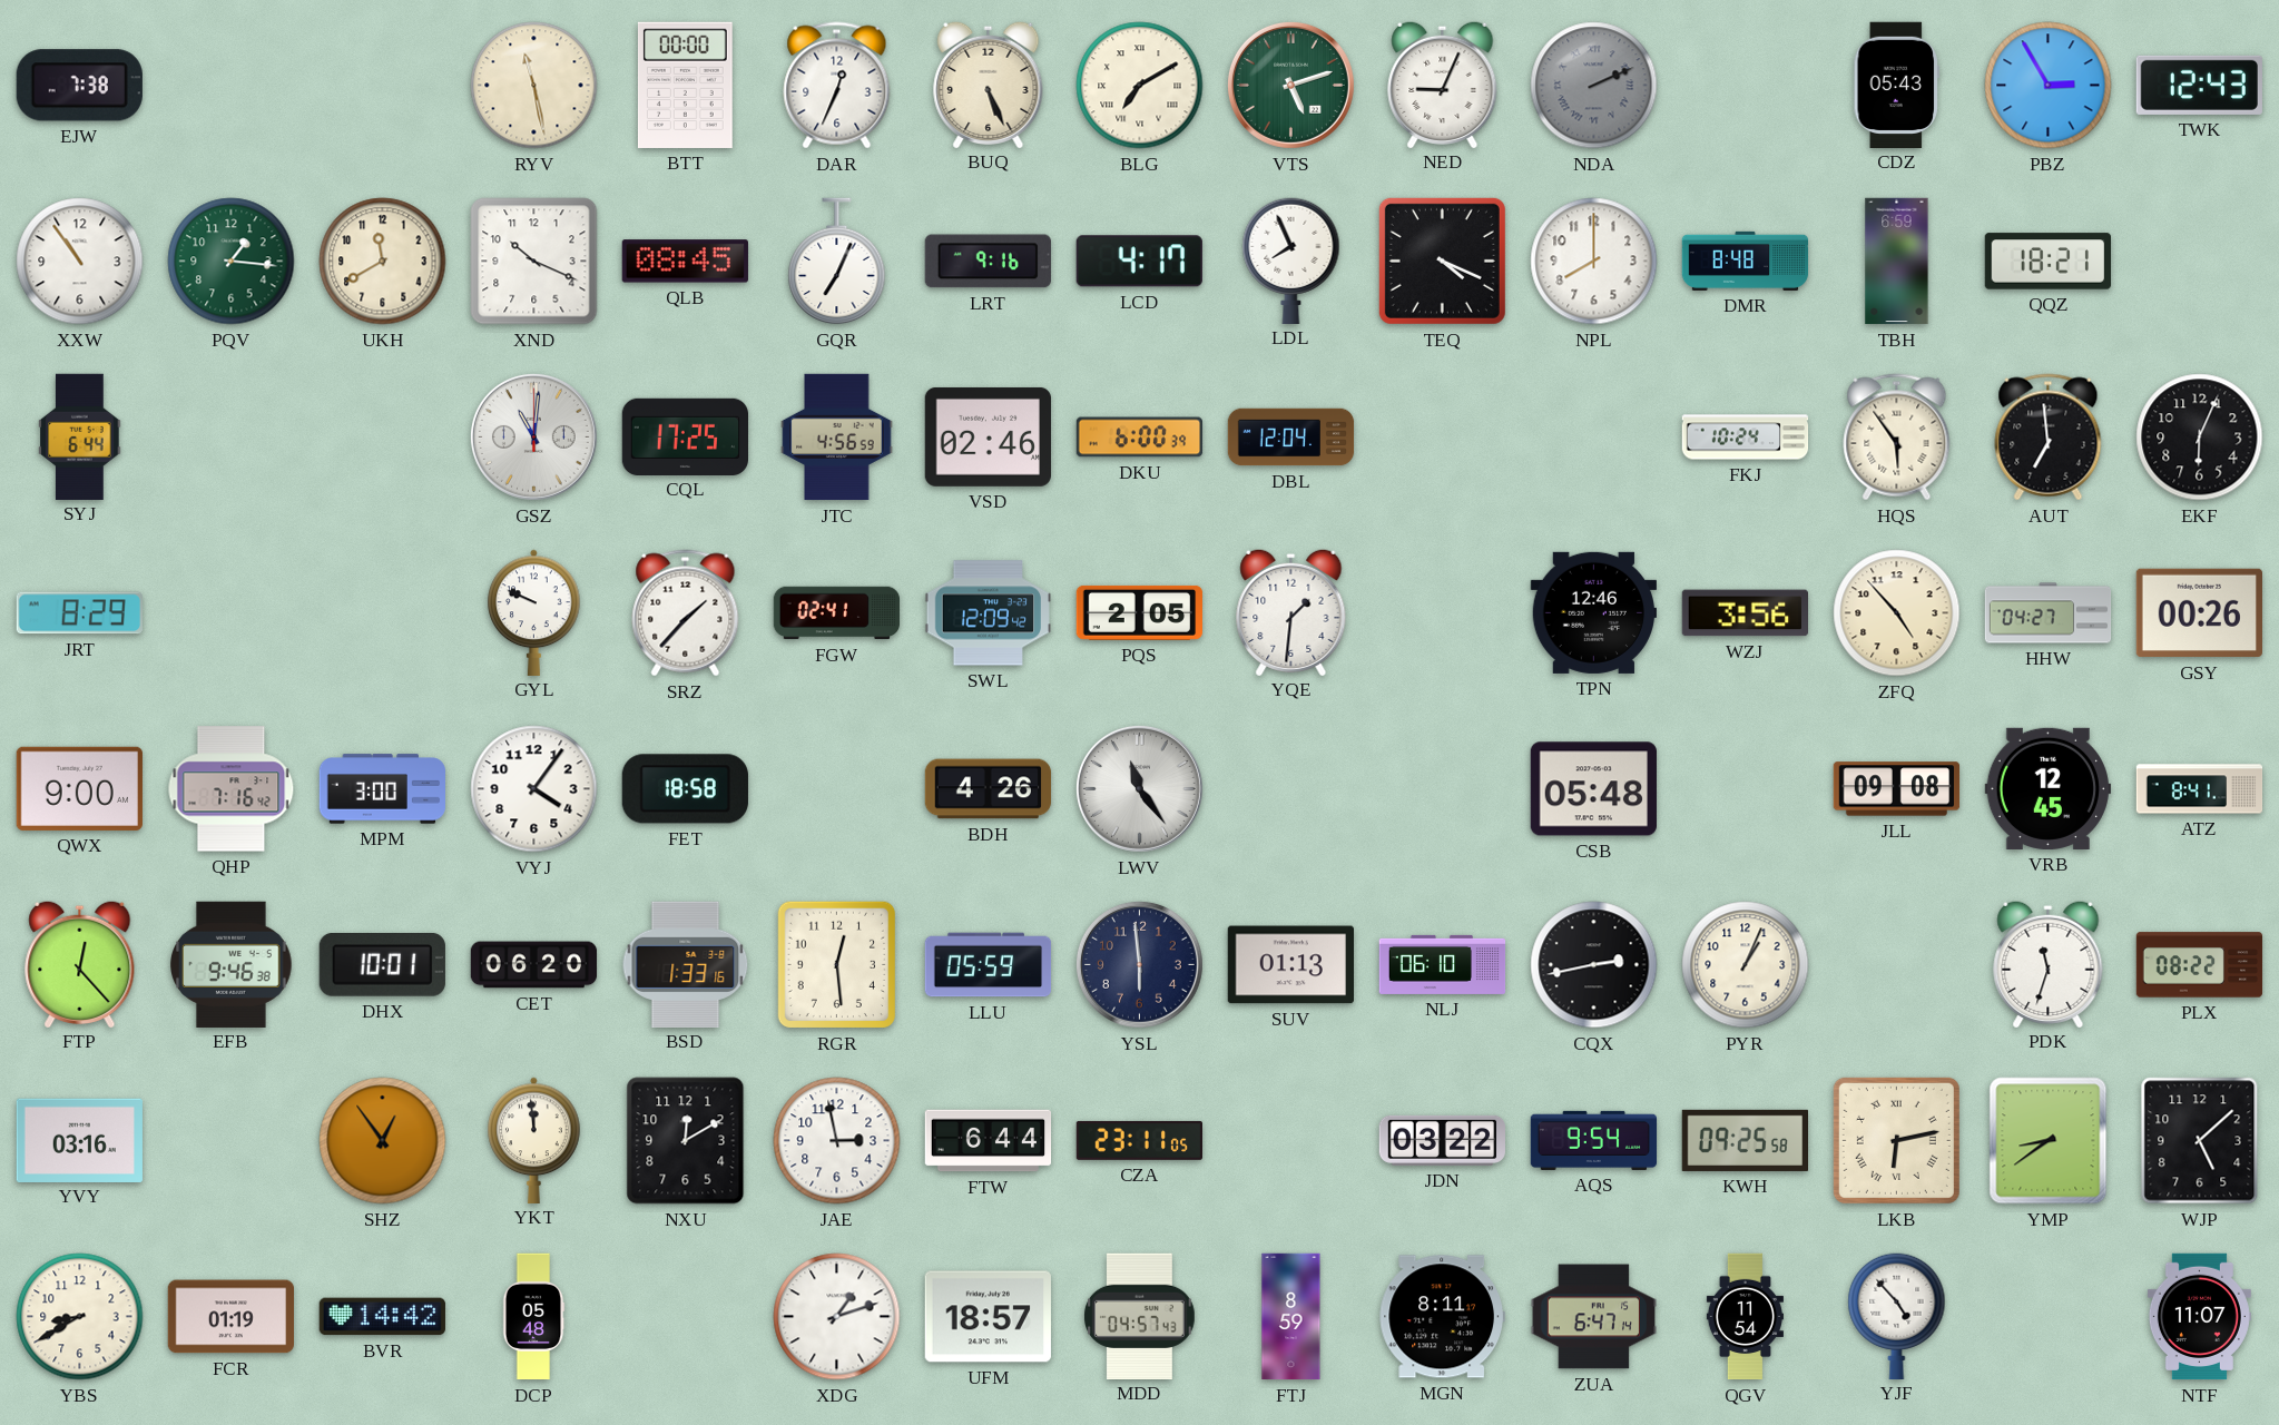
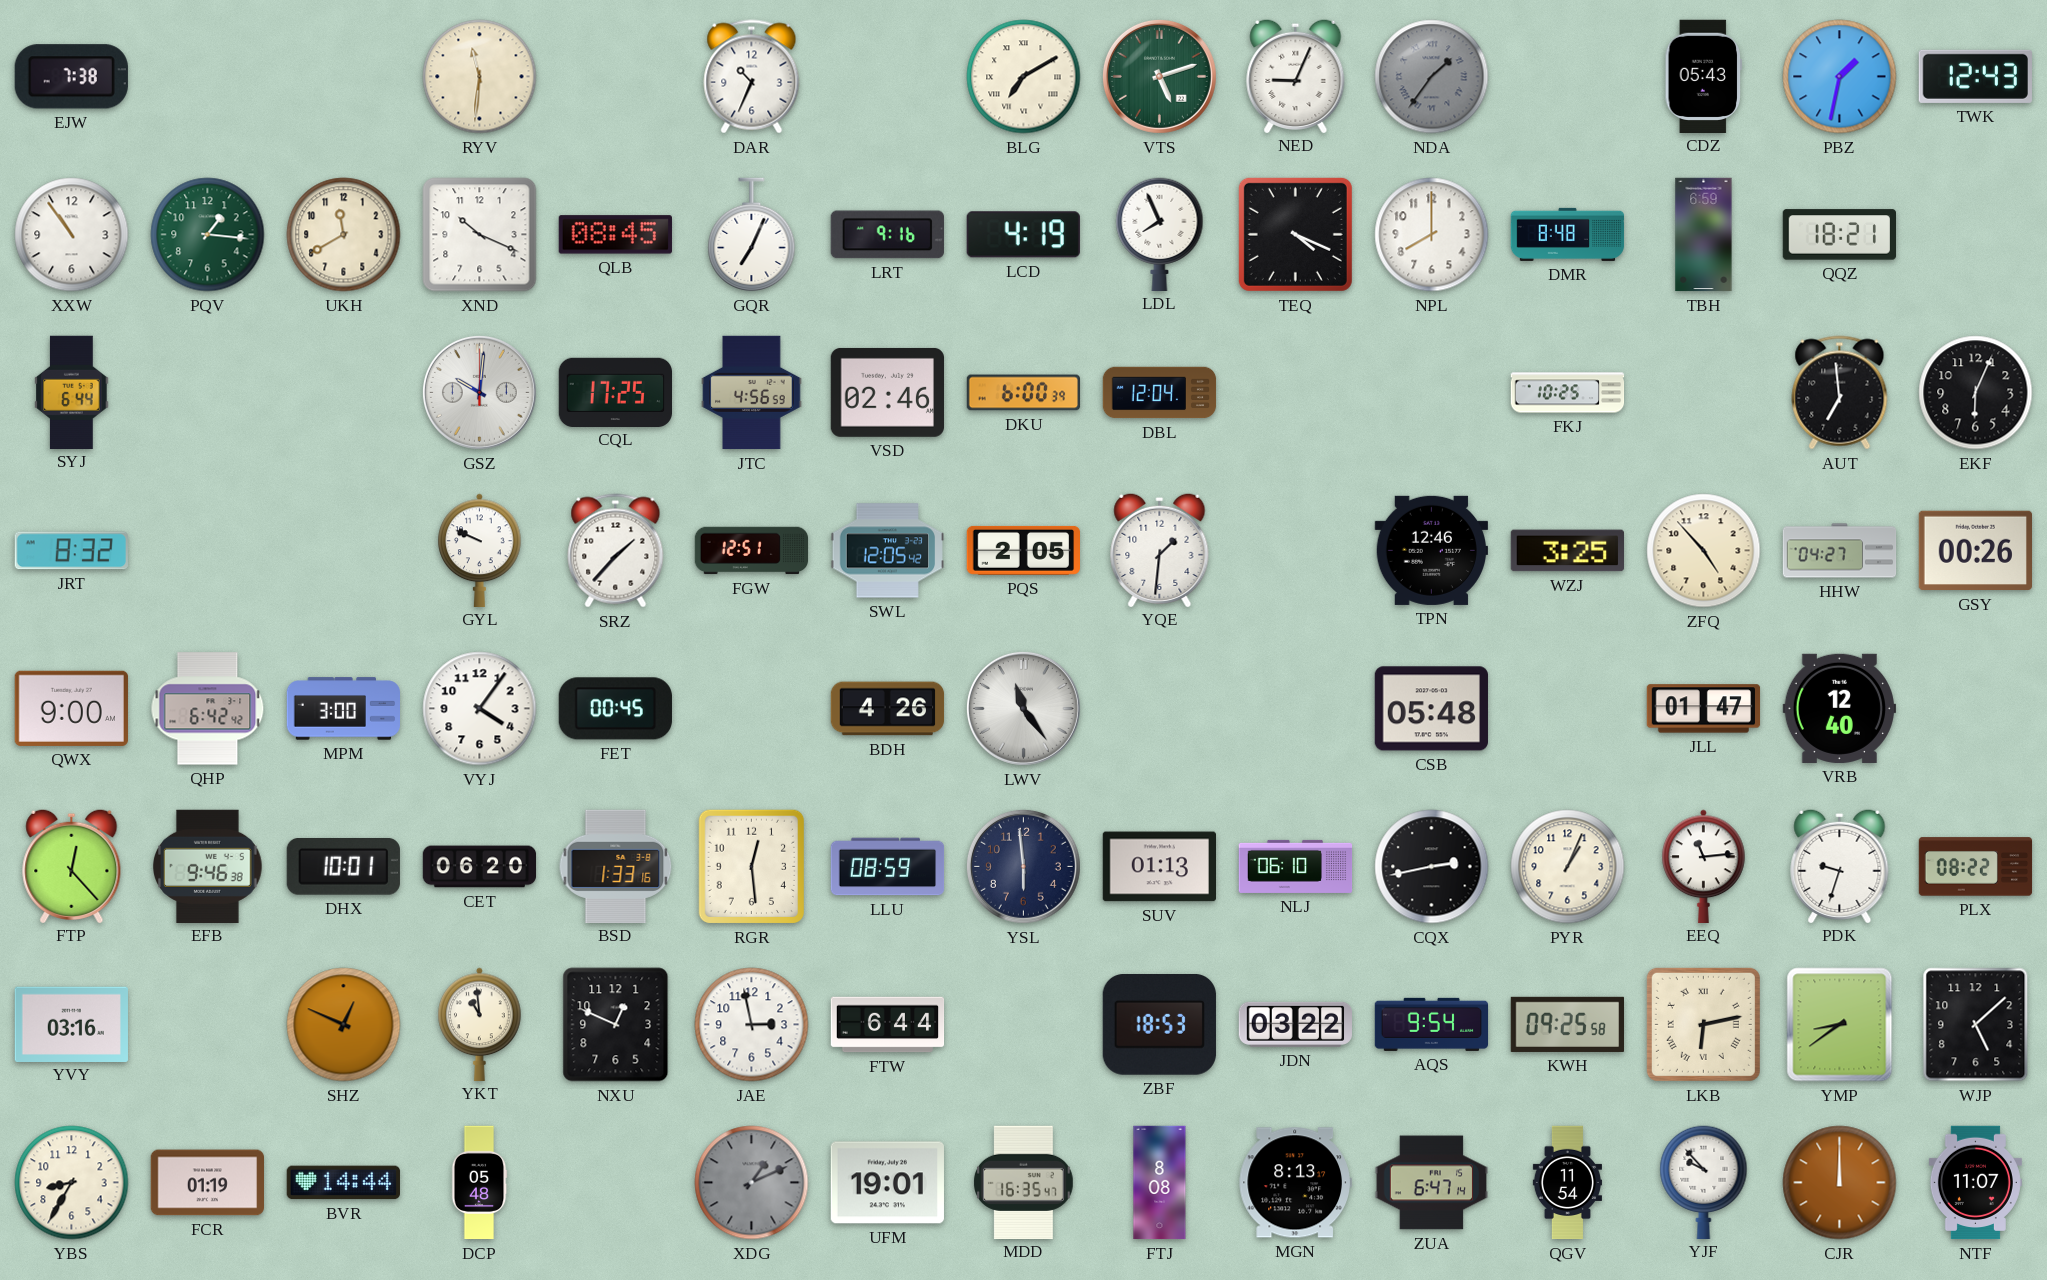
RYV: 11:28 -> 11:31 (480, 77)
BTT: 00:00 -> none (685, 85)
DAR: 12:34 -> 10:34 (752, 77)
BUQ: 5:26 -> none (989, 83)
NDA: 2:11 -> 1:36 (1432, 77)
PBZ: 2:55 -> 1:32 (1840, 77)
LCD: 4:17 -> 4:19 (1023, 235)
GSZ: 11:01 -> 10:01 (479, 392)
FKJ: 10:24 -> 10:25 (1568, 393)
HQS: 5:54 -> none (1897, 438)
JRT: 8:29 -> 8:32 (71, 551)
FGW: 02:41 -> 12:51 (752, 551)
SWL: 12:09 -> 12:05 (888, 551)
WZJ: 3:56 -> 3:25 (1567, 551)
QHP: 7:16 -> 6:42 (208, 709)
FET: 18:58 -> 00:45 (615, 709)
JLL: 09:08 -> 01:47 (1704, 709)
VRB: 12:45 -> 12:40 (1839, 708)
ATZ: 8:41 -> none (2200, 789)
LLU: 05:59 -> 08:59 (888, 867)
EEQ: none -> 11:14 (1704, 866)
PDK: 11:33 -> 9:33 (1840, 865)
SHZ: 12:54 -> 12:49 (344, 1025)
YKT: 11:59 -> 10:59 (480, 1024)
NXU: 12:10 -> 12:49 (616, 1025)
CZA: 23:11 -> none (1139, 1140)
ZBF: none -> 18:53 (1159, 1025)
YBS: 8:40 -> 8:35 (72, 1183)
BVR: 14:42 -> 14:44 (343, 1183)
XDG: 1:12 -> 1:11 (752, 1183)
XDG dial: white -> grey (752, 1183)
UFM: 18:57 -> 19:01 (887, 1183)
MDD: 04:57 -> 16:35 (1023, 1182)
FTJ: 8:59 -> 8:08 (1160, 1183)
MGN: 8:11 -> 8:13 (1295, 1183)
YJF: 4:53 -> 9:53 (1704, 1182)
CJR: none -> 12:00 (1840, 1183)
